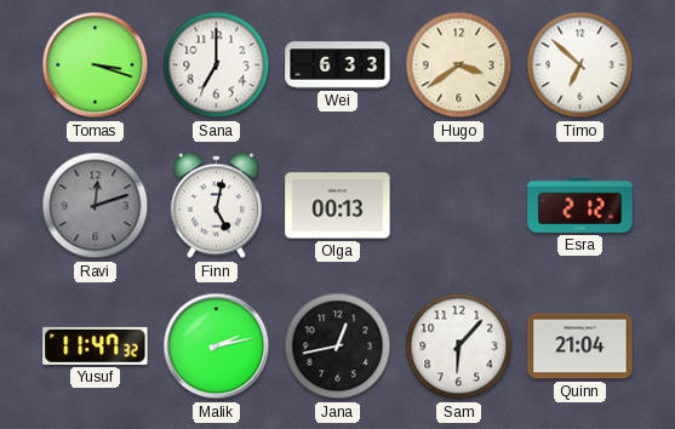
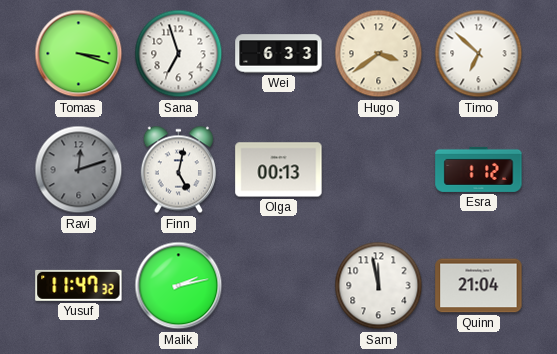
Sana: 7:00 -> 6:57 (179, 54)
Esra: 2:12 -> 1:12 (479, 169)
Jana: 12:43 -> none (338, 347)
Sam: 6:07 -> 11:58 (379, 286)
